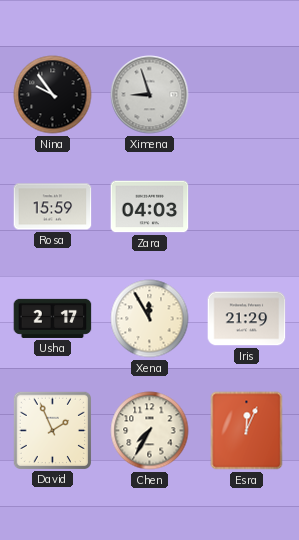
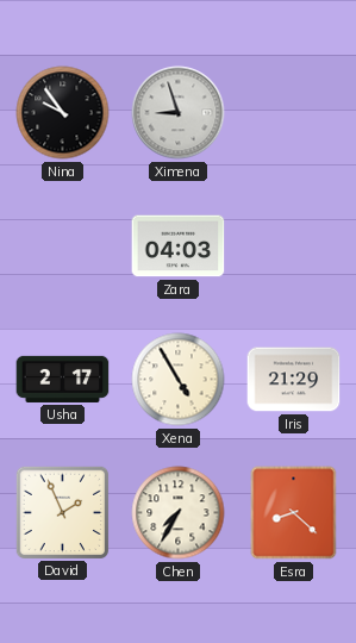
Rosa: 15:59 -> none (53, 207)
Xena: 11:55 -> 4:55 (179, 380)
Esra: 12:04 -> 8:22 (294, 513)
